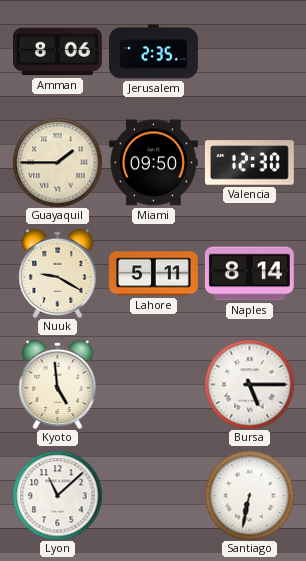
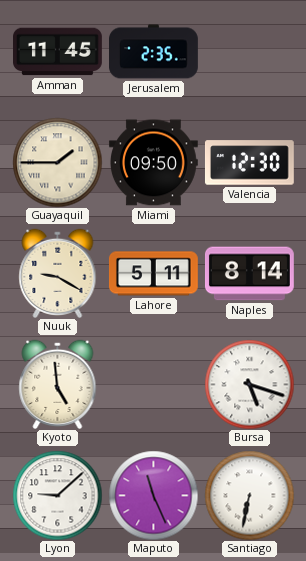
Amman: 8:06 -> 11:45 (58, 52)
Bursa: 5:15 -> 5:18 (249, 384)
Lyon: 11:08 -> 9:08 (57, 495)
Maputo: none -> 11:26 (153, 495)
